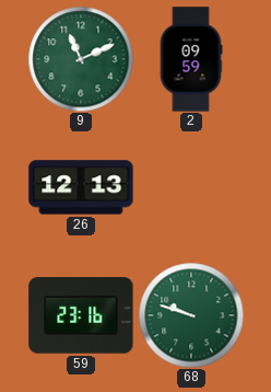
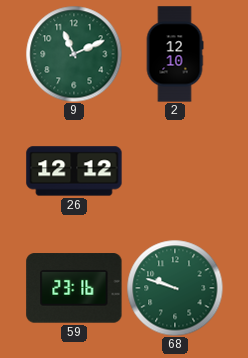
2: 09:59 -> 12:10 (175, 54)
26: 12:13 -> 12:12 (74, 171)
